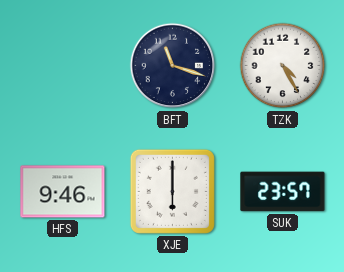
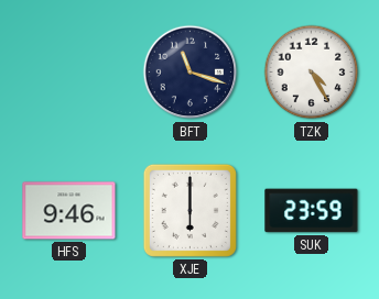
SUK: 23:57 -> 23:59 (312, 211)
